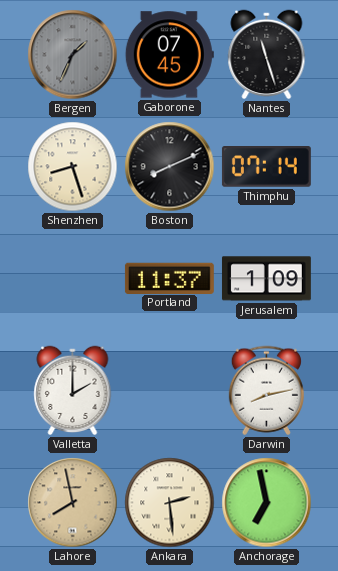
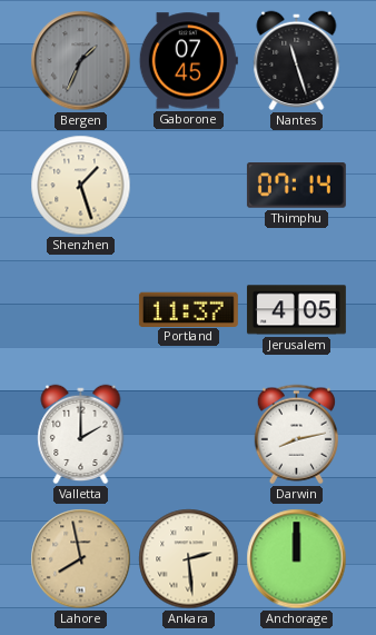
Shenzhen: 8:27 -> 1:27 (81, 186)
Boston: 8:11 -> none (170, 167)
Jerusalem: 1:09 -> 4:05 (296, 310)
Anchorage: 6:58 -> 12:00 (297, 559)
